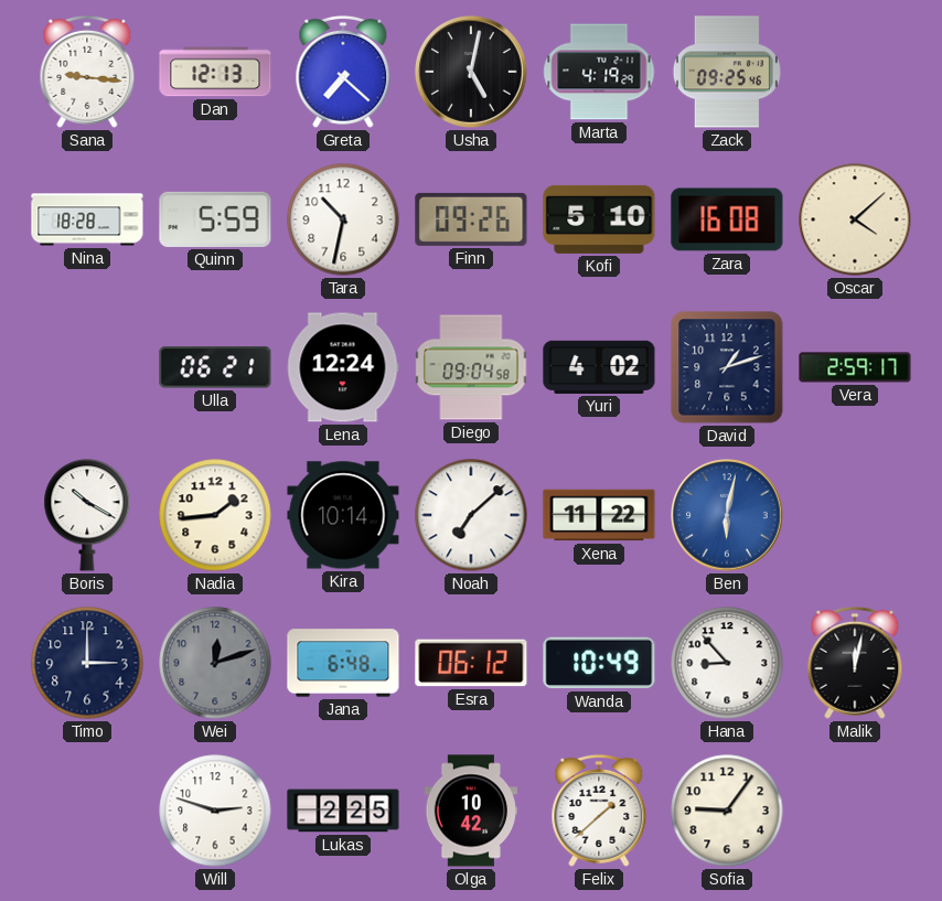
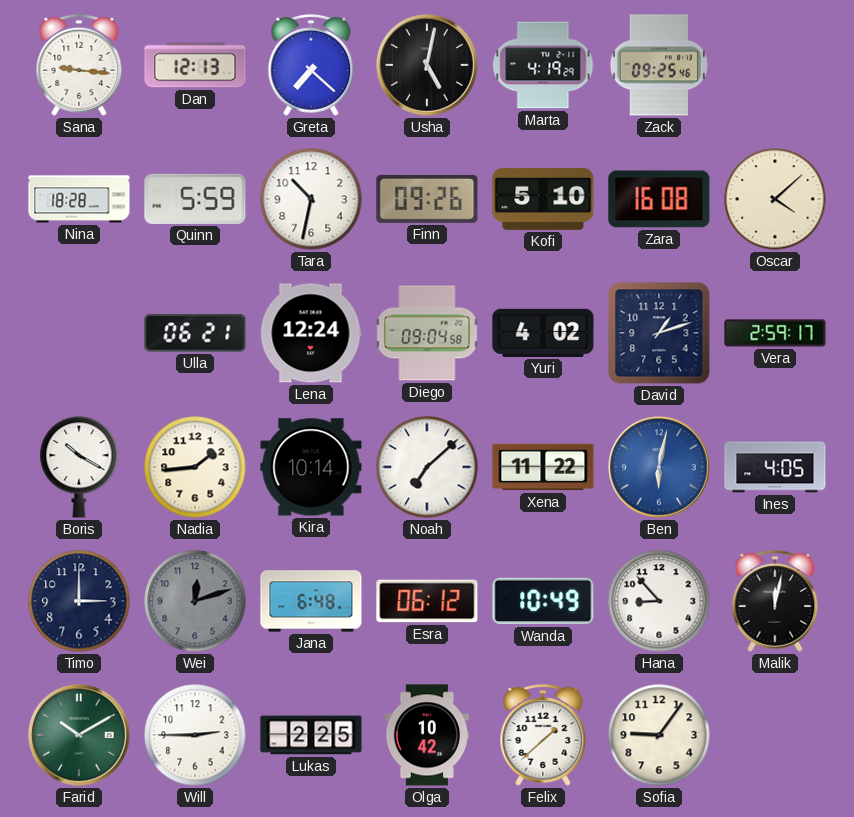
Ines: none -> 4:05 (775, 467)
Farid: none -> 10:10 (79, 735)
Will: 2:48 -> 2:45 (195, 735)
